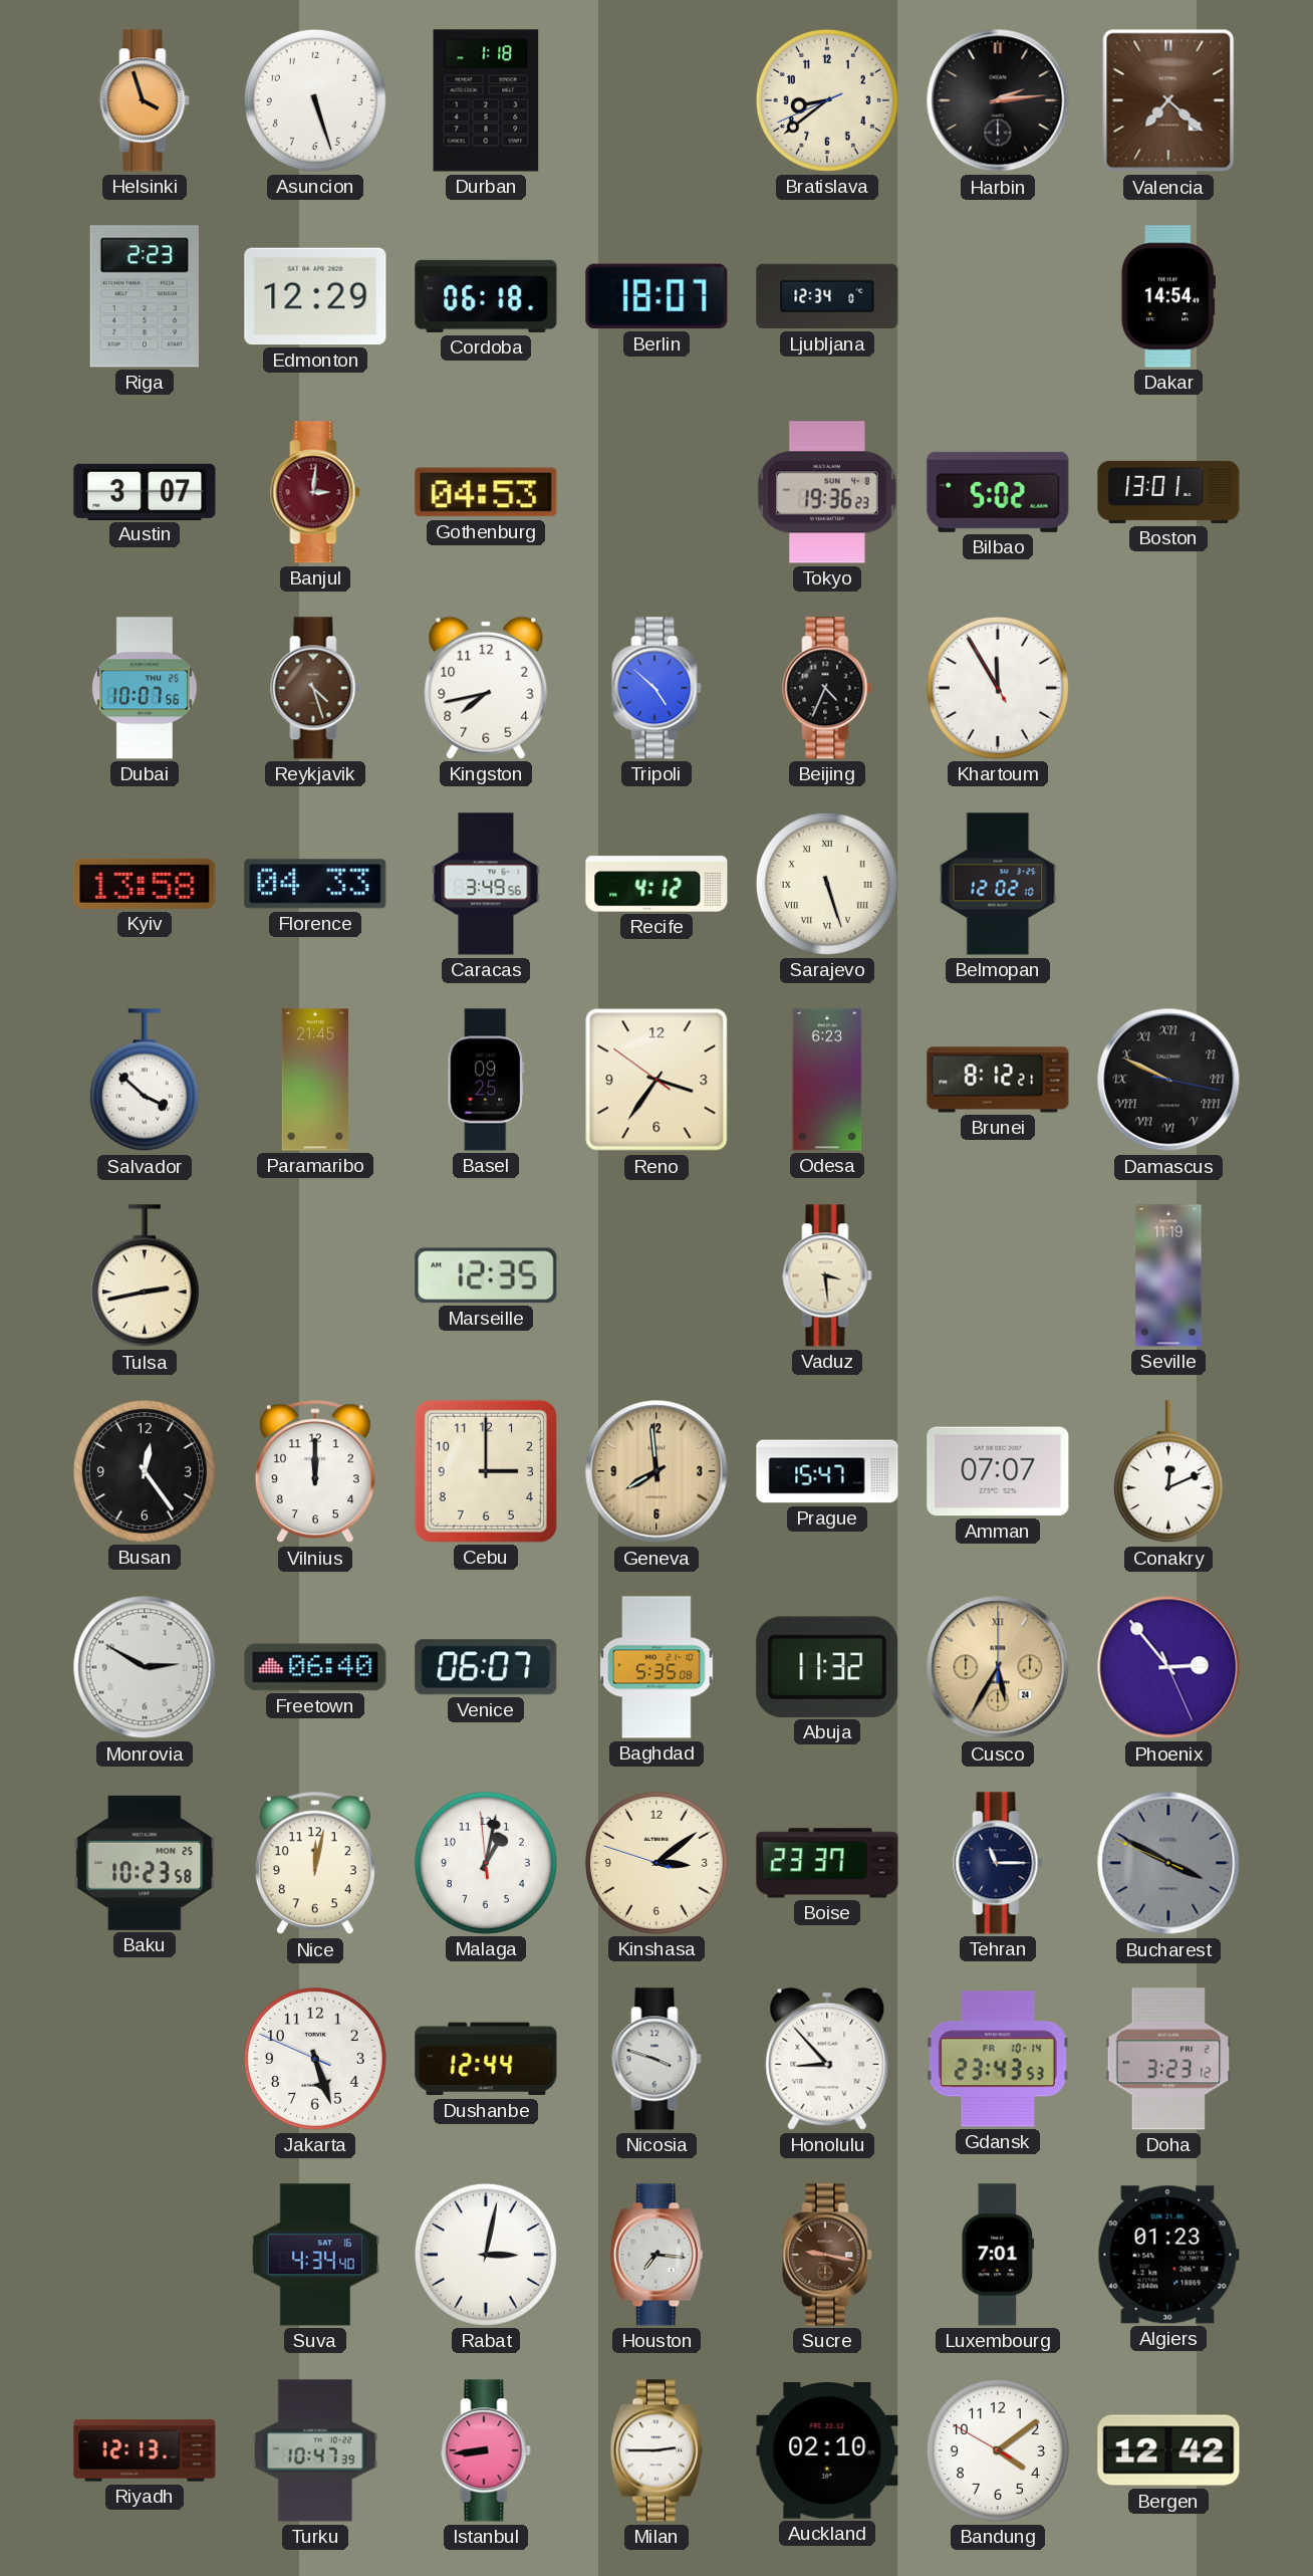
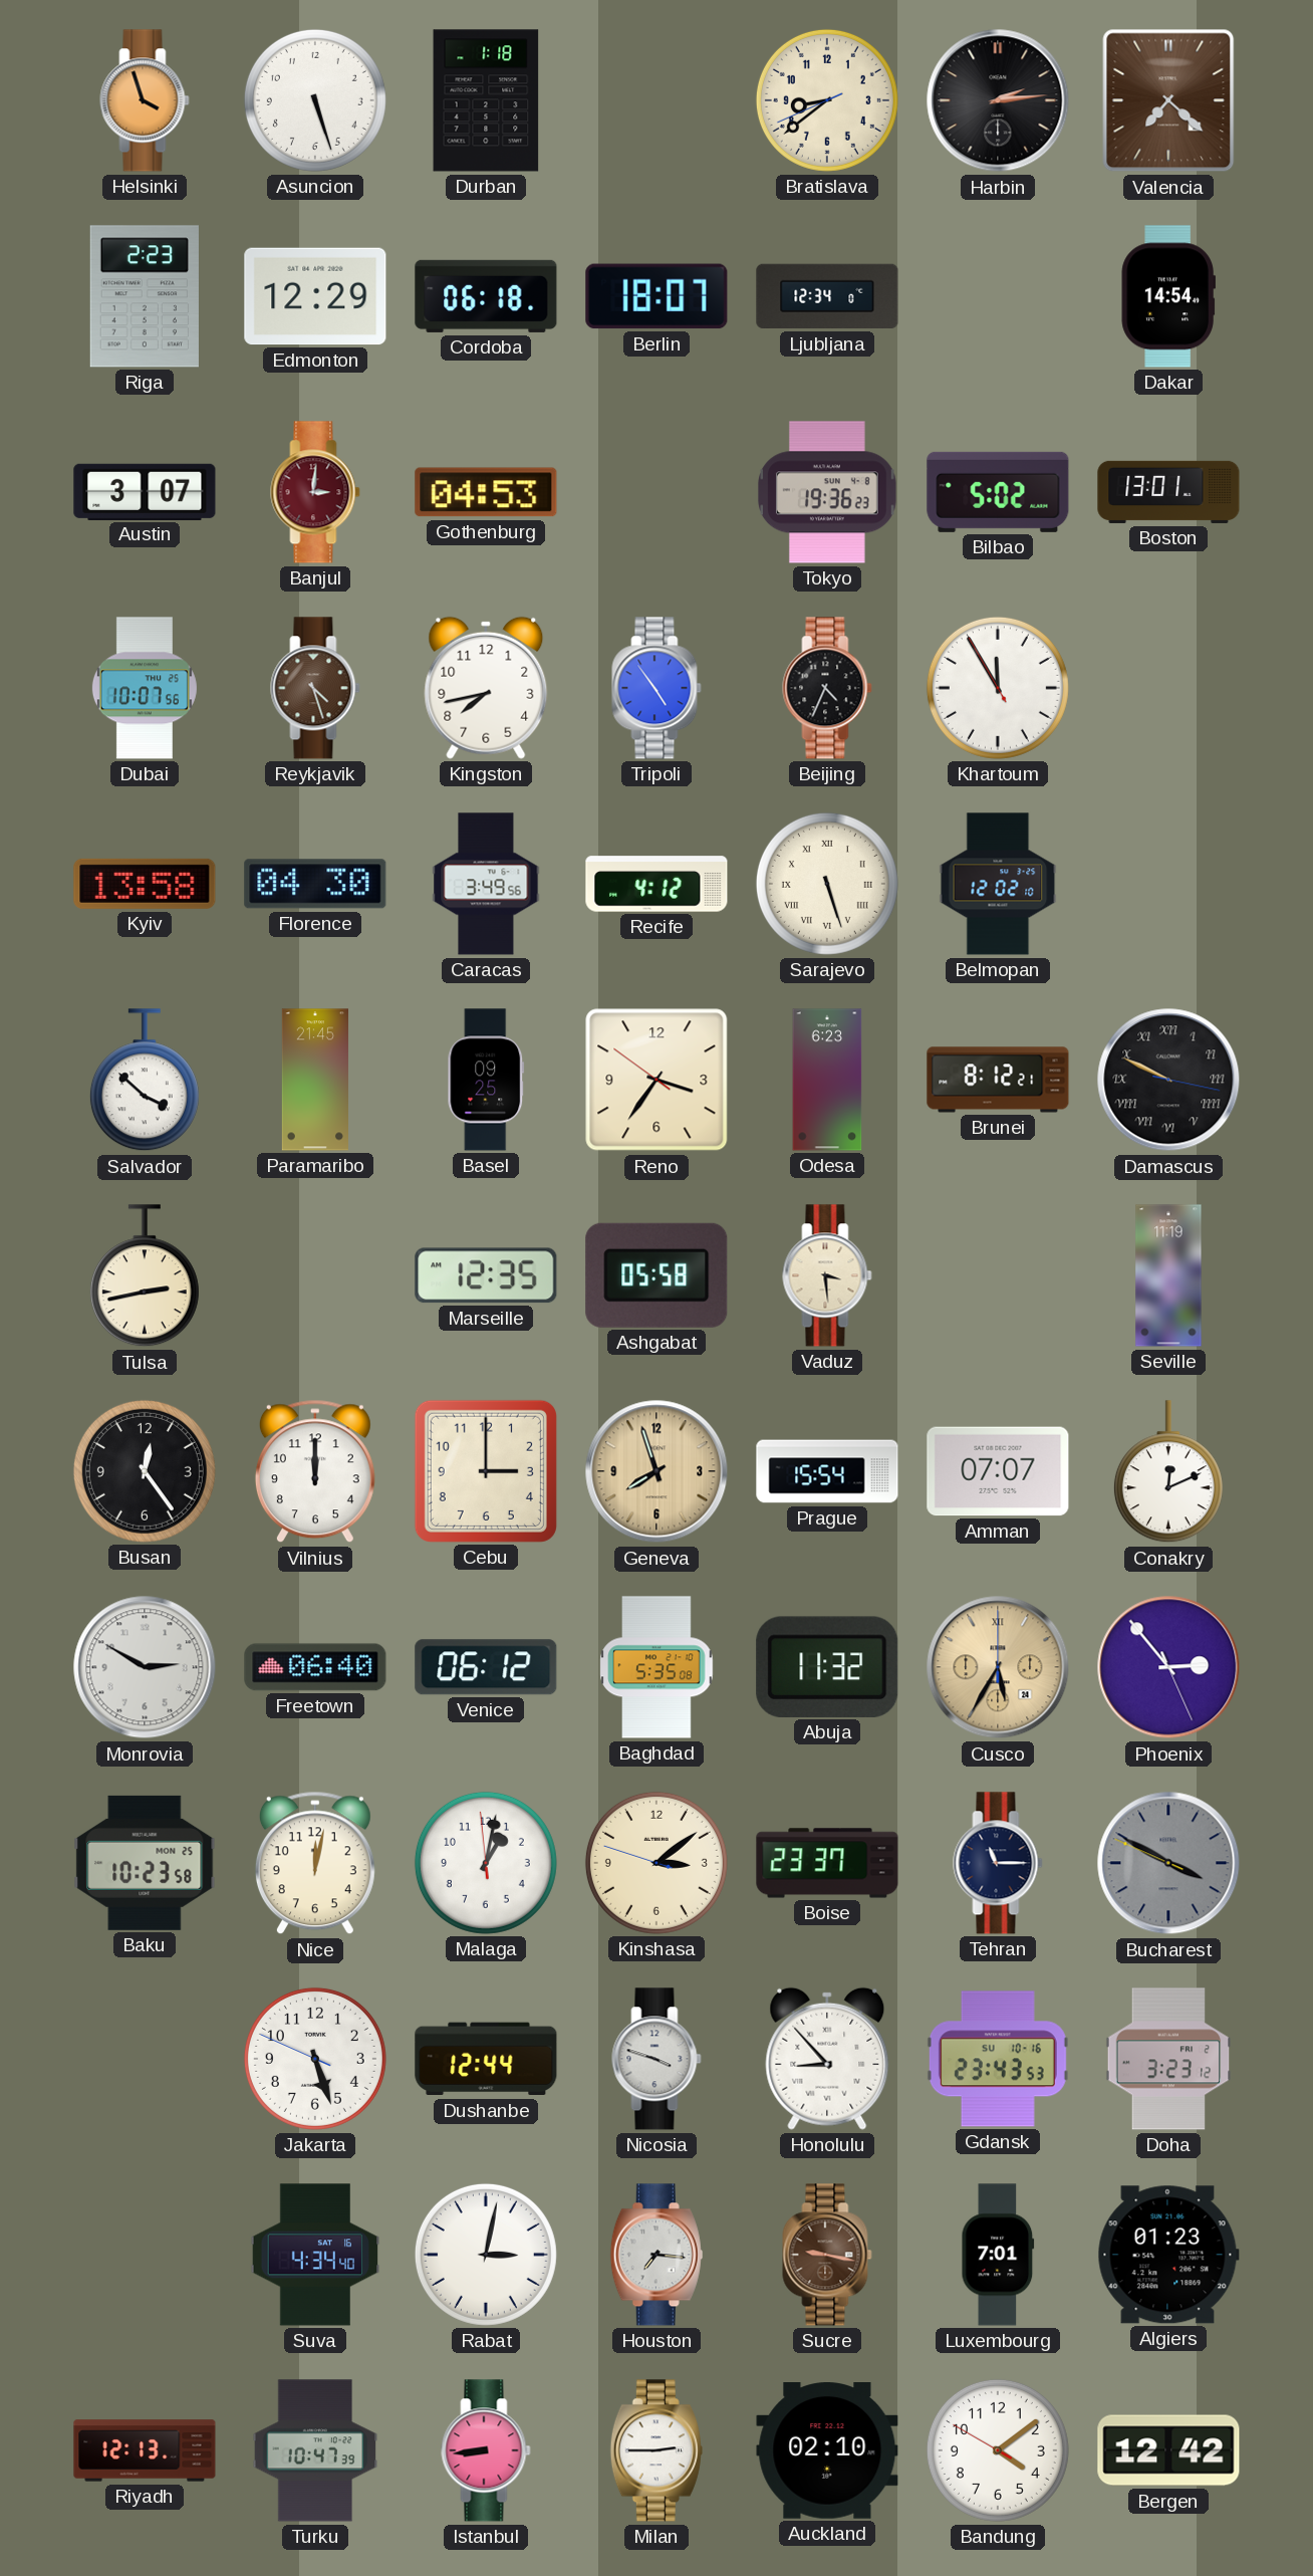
Tripoli: 4:52 -> 4:54 (657, 688)
Florence: 04:33 -> 04:30 (315, 884)
Ashgabat: none -> 05:58 (657, 1275)
Geneva: 7:59 -> 7:57 (657, 1471)
Prague: 15:47 -> 15:54 (827, 1471)
Venice: 06:07 -> 06:12 (486, 1667)
Gdansk date: FR 10-14 -> SU 10-16 (998, 2059)
